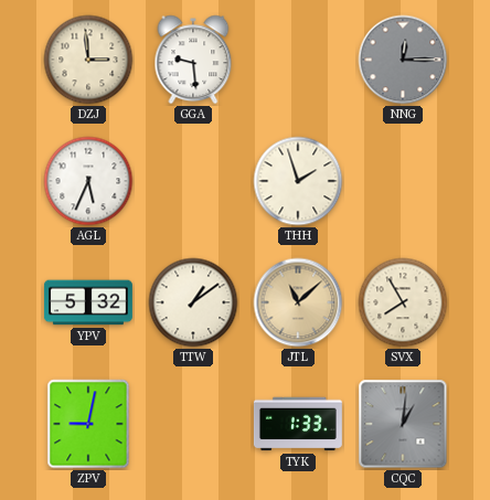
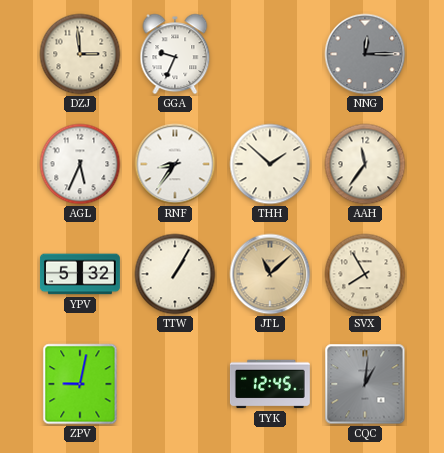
GGA: 9:29 -> 9:34 (175, 54)
RNF: none -> 8:36 (175, 164)
THH: 1:57 -> 1:52 (270, 164)
AAH: none -> 11:36 (365, 164)
TTW: 1:09 -> 1:05 (175, 274)
TYK: 1:33 -> 12:45 (270, 384)
